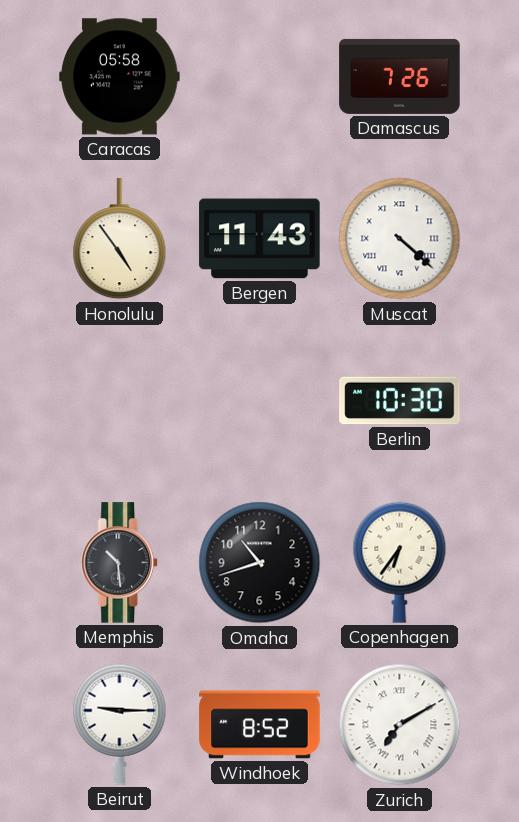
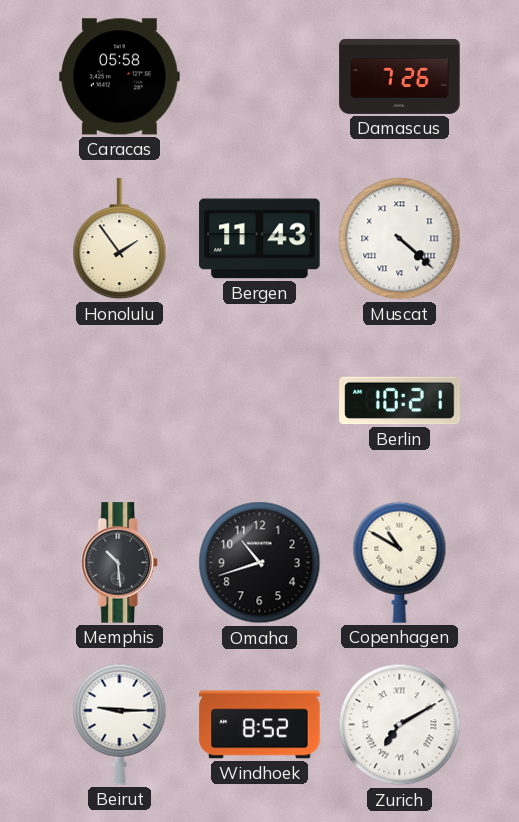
Honolulu: 4:54 -> 1:54 (120, 239)
Berlin: 10:30 -> 10:21 (400, 401)
Copenhagen: 6:36 -> 10:50 (400, 562)
